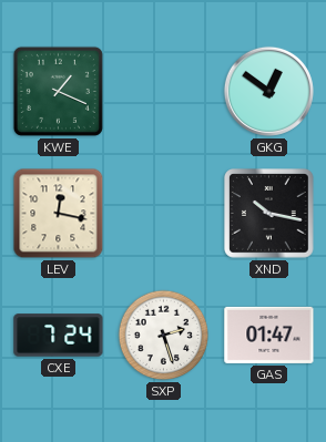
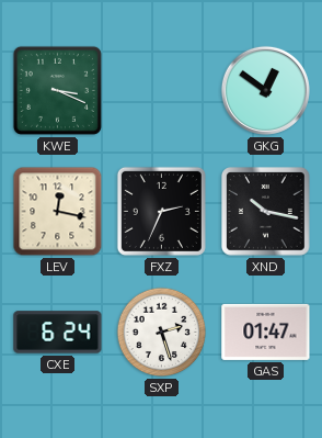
KWE: 1:19 -> 3:19 (57, 90)
FXZ: none -> 2:34 (161, 211)
CXE: 7:24 -> 6:24 (58, 333)
